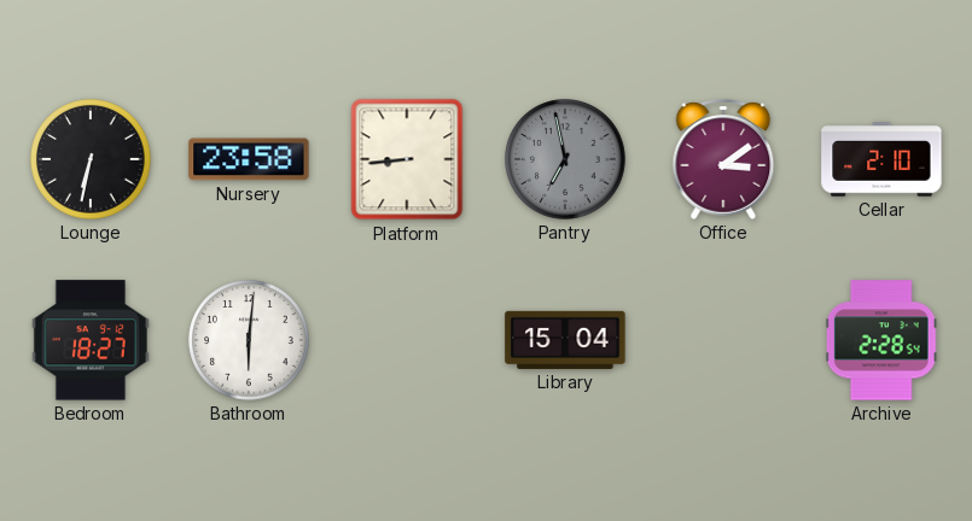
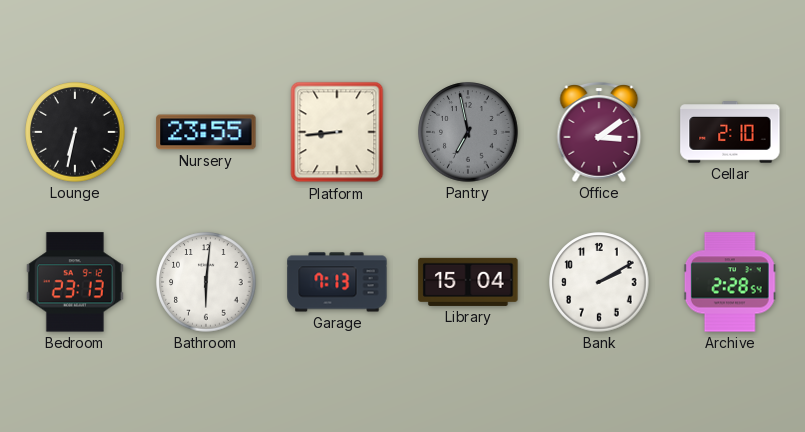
Nursery: 23:58 -> 23:55 (206, 132)
Bedroom: 18:27 -> 23:13 (75, 282)
Garage: none -> 7:13 (337, 282)
Bank: none -> 2:10 (599, 282)
